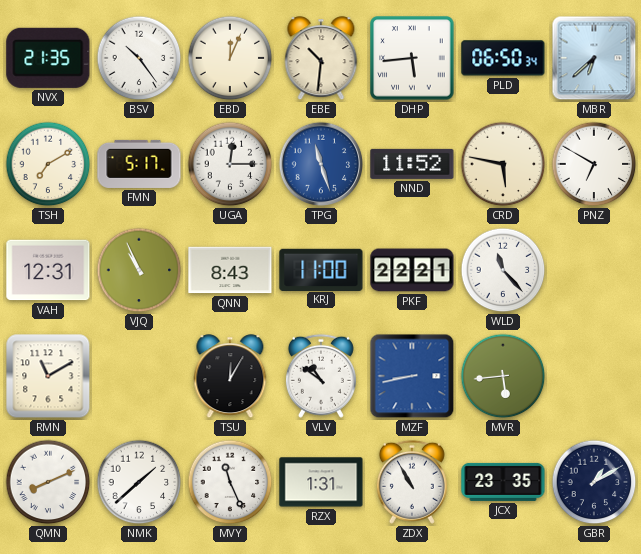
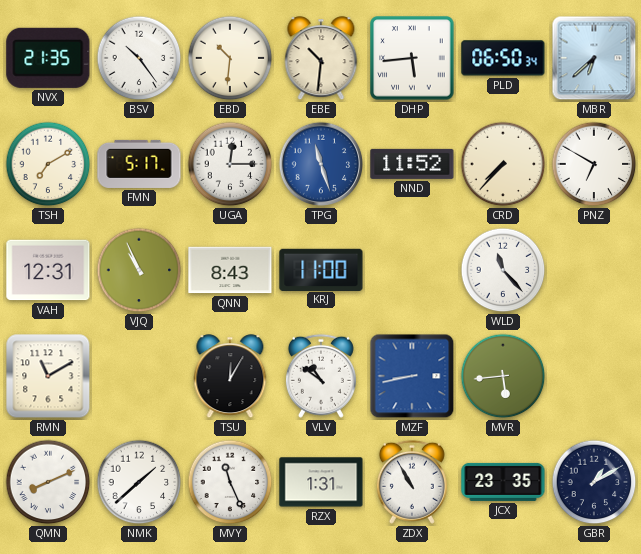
EBD: 12:04 -> 10:31 (230, 58)
CRD: 5:47 -> 7:37 (503, 164)
PKF: 22:21 -> none (412, 270)
